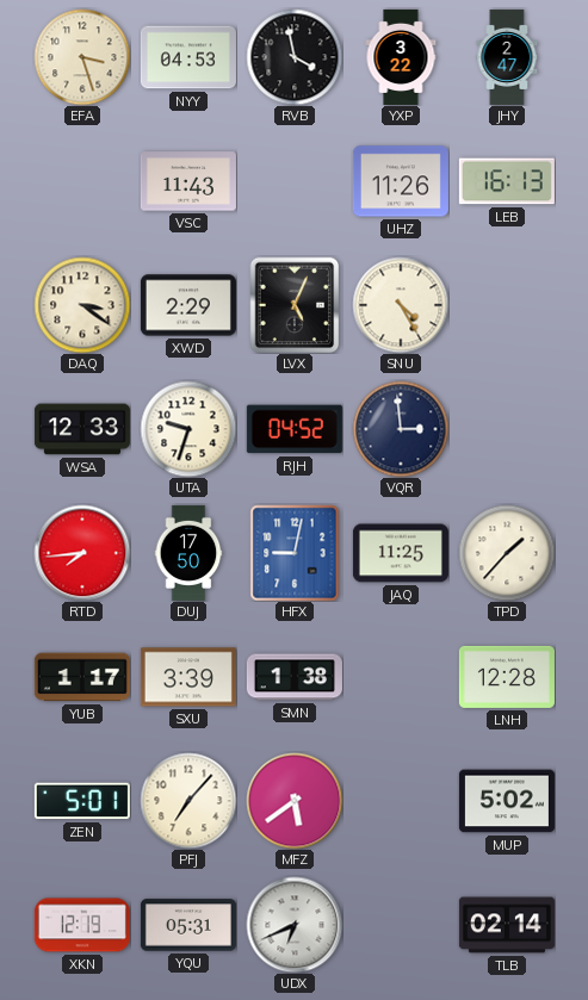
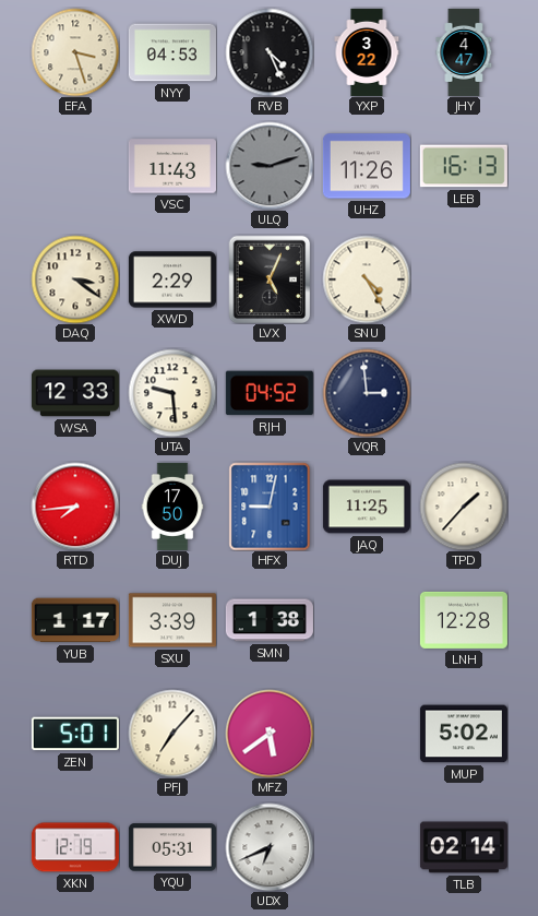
RVB: 3:58 -> 4:26 (270, 52)
JHY: 2:47 -> 4:47 (464, 52)
ULQ: none -> 9:12 (270, 166)
UTA: 9:33 -> 9:29 (172, 393)
